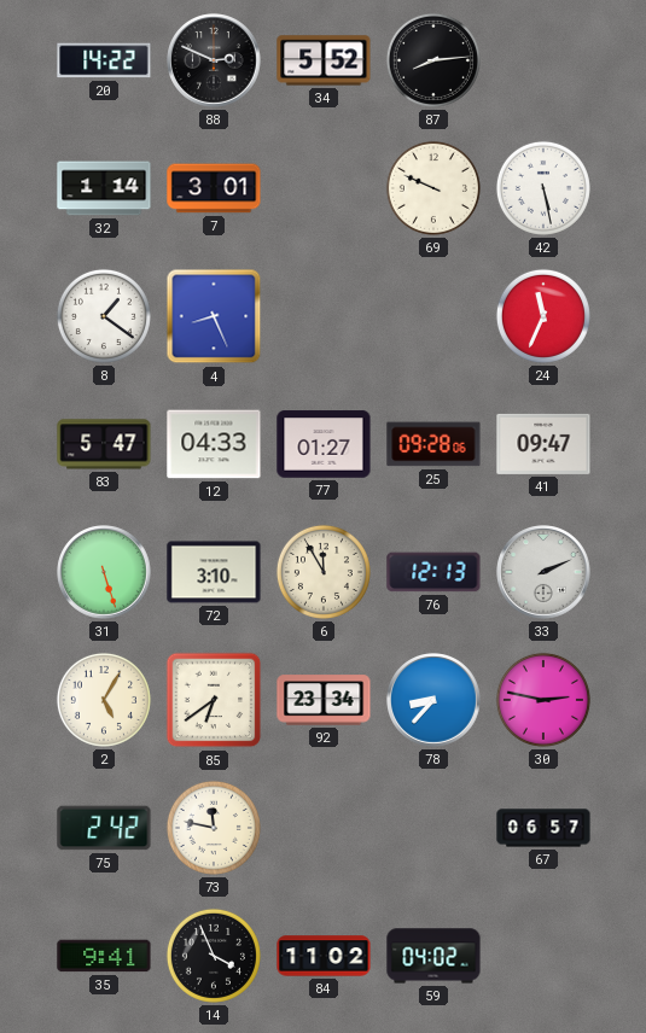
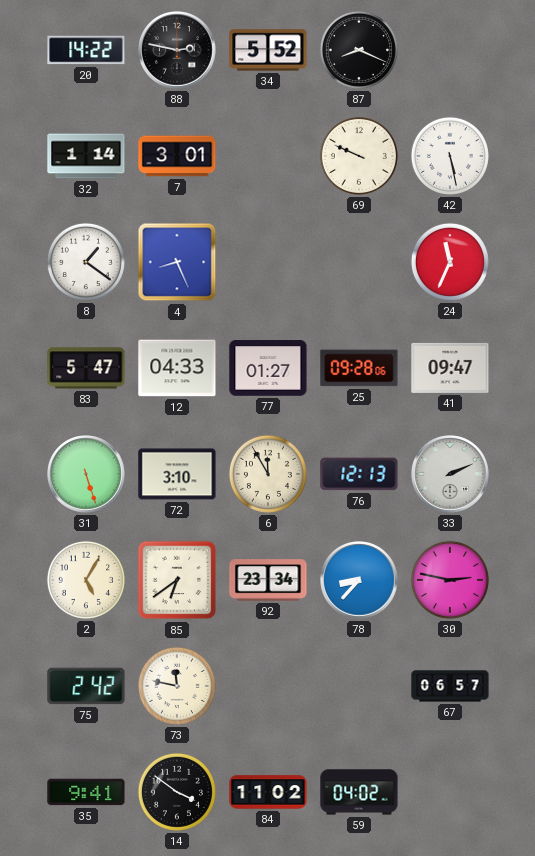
88: 2:49 -> 2:47 (177, 50)
87: 8:14 -> 8:19 (359, 50)
14: 3:56 -> 3:51 (177, 792)
